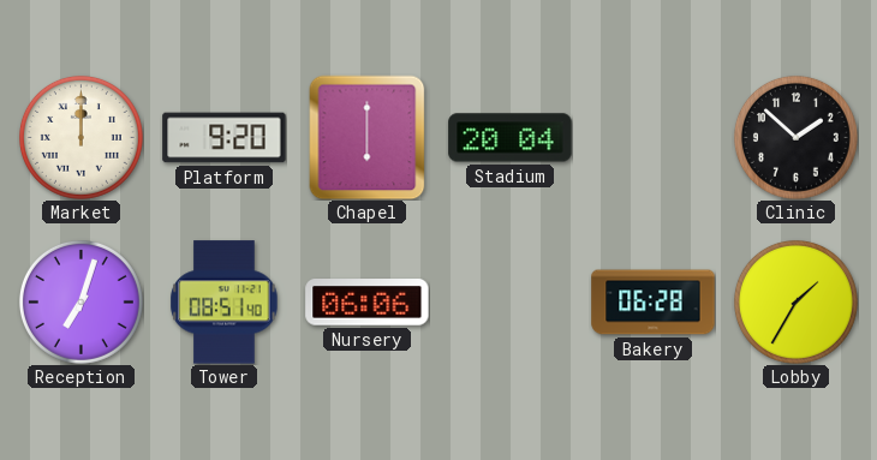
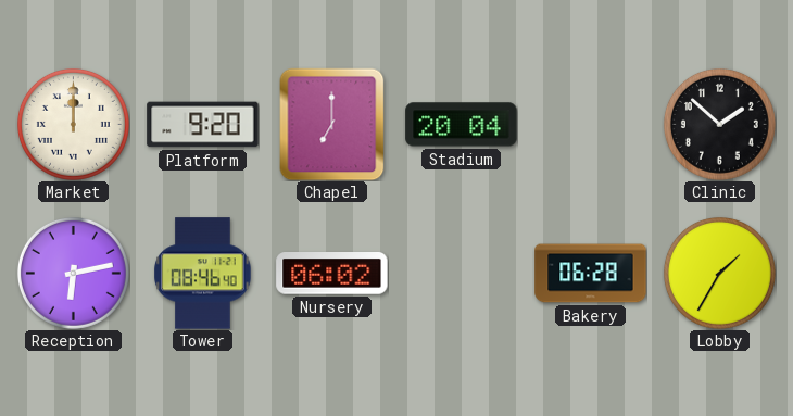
Chapel: 6:00 -> 7:00 (332, 124)
Reception: 7:03 -> 6:13 (73, 273)
Tower: 08:51 -> 08:46 (203, 274)
Nursery: 06:06 -> 06:02 (332, 274)
